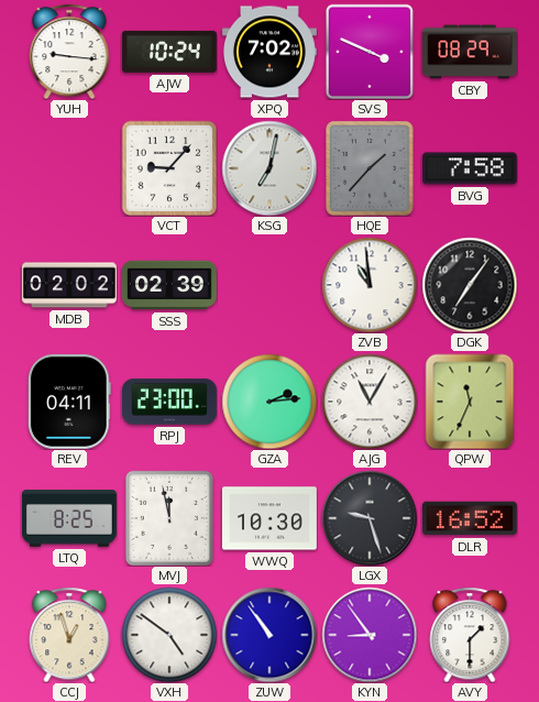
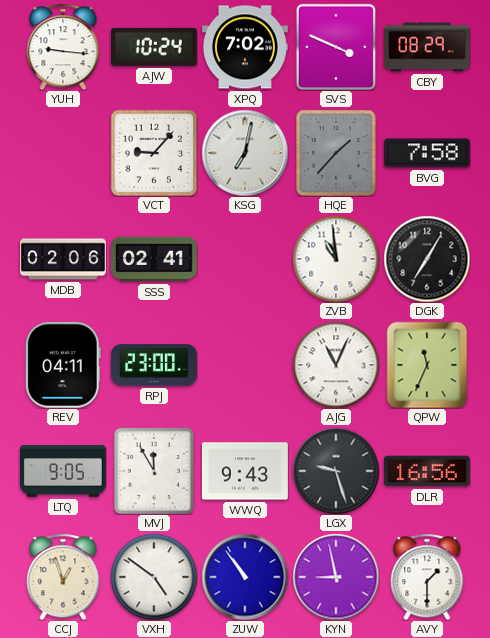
MDB: 02:02 -> 02:06 (63, 259)
SSS: 02:39 -> 02:41 (154, 259)
DGK: 7:06 -> 7:05 (427, 259)
GZA: 2:14 -> none (269, 402)
AJG: 11:05 -> 11:04 (336, 365)
LTQ: 8:25 -> 9:05 (63, 471)
MVJ: 11:58 -> 11:55 (154, 471)
WWQ: 10:30 -> 9:43 (245, 471)
DLR: 16:52 -> 16:56 (427, 471)
KYN: 8:54 -> 8:58 (336, 577)
